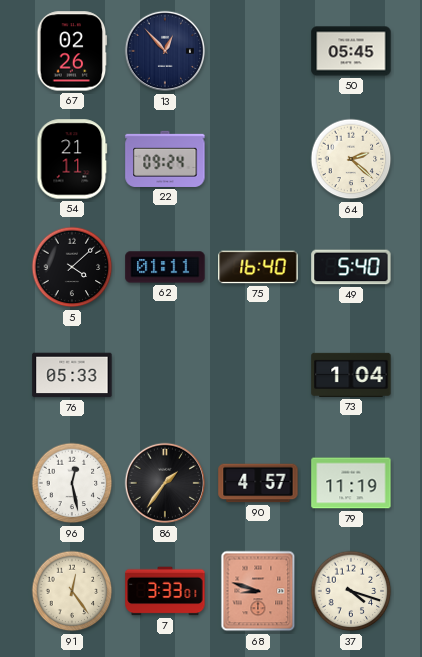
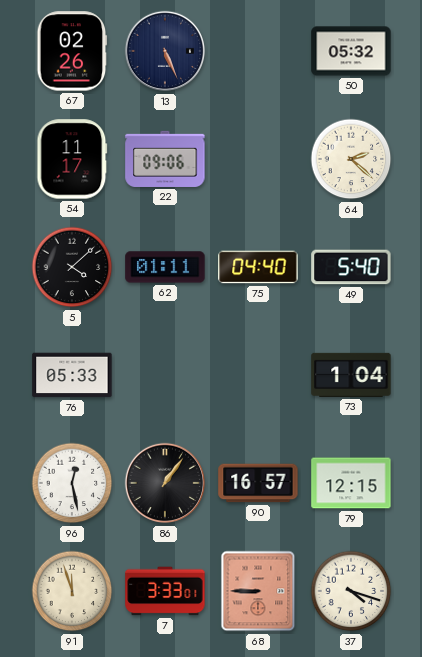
13: 12:53 -> 5:26 (165, 51)
50: 05:45 -> 05:32 (351, 51)
54: 21:11 -> 11:17 (72, 159)
22: 09:24 -> 09:06 (165, 159)
75: 16:40 -> 04:40 (258, 267)
86: 1:36 -> 1:06 (165, 483)
90: 4:57 -> 16:57 (258, 483)
79: 11:19 -> 12:15 (351, 483)
91: 12:24 -> 11:57 (72, 591)
68: 8:48 -> 8:45 (258, 591)
